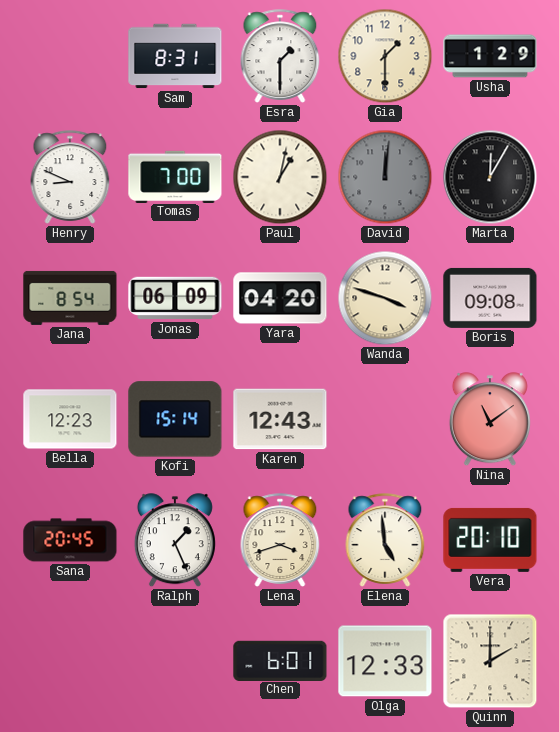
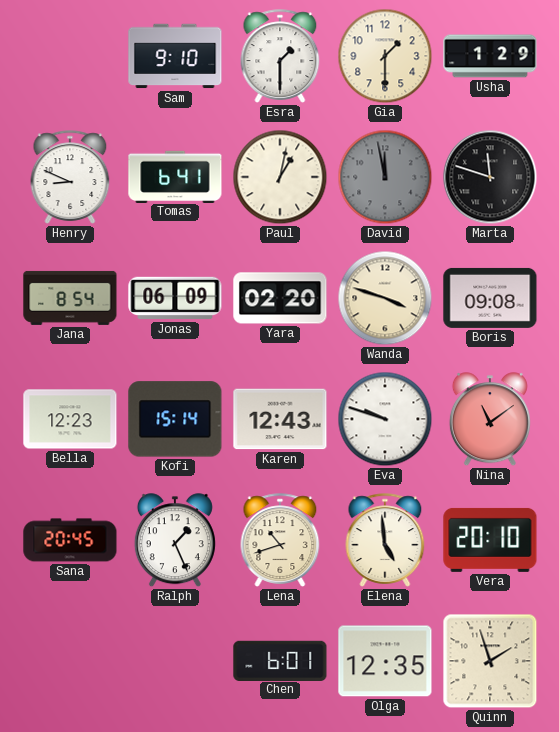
Sam: 8:31 -> 9:10 (175, 56)
Tomas: 7:00 -> 6:41 (175, 176)
David: 12:01 -> 11:58 (385, 177)
Marta: 12:05 -> 11:48 (490, 177)
Yara: 04:20 -> 02:20 (280, 298)
Eva: none -> 9:48 (385, 419)
Lena: 3:42 -> 10:42 (280, 540)
Olga: 12:33 -> 12:35 (385, 661)
Quinn: 2:00 -> 1:57 (490, 661)
